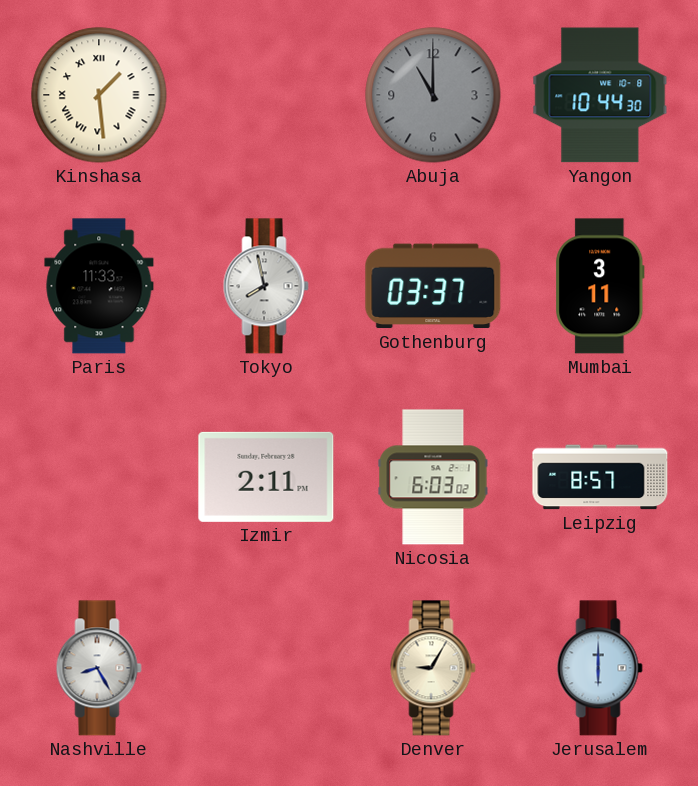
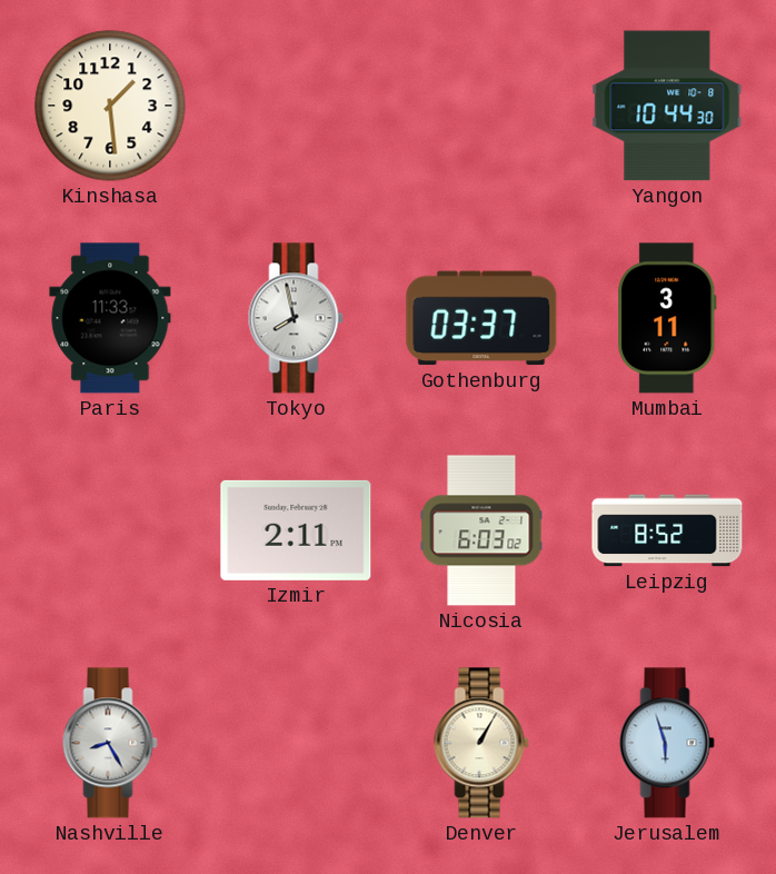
Kinshasa numerals: Roman -> Arabic (110, 106)
Abuja: 11:00 -> none (433, 95)
Leipzig: 8:57 -> 8:52 (667, 530)
Denver: 9:05 -> 1:05 (481, 743)
Jerusalem: 6:00 -> 5:57 (667, 743)
